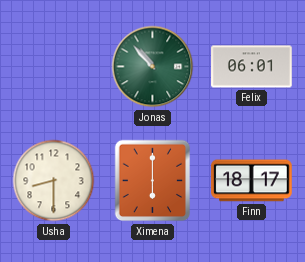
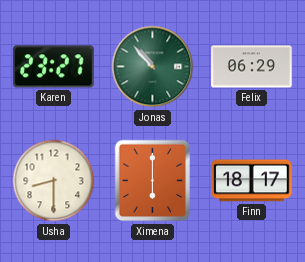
Karen: none -> 23:27 (54, 67)
Felix: 06:01 -> 06:29 (252, 67)
